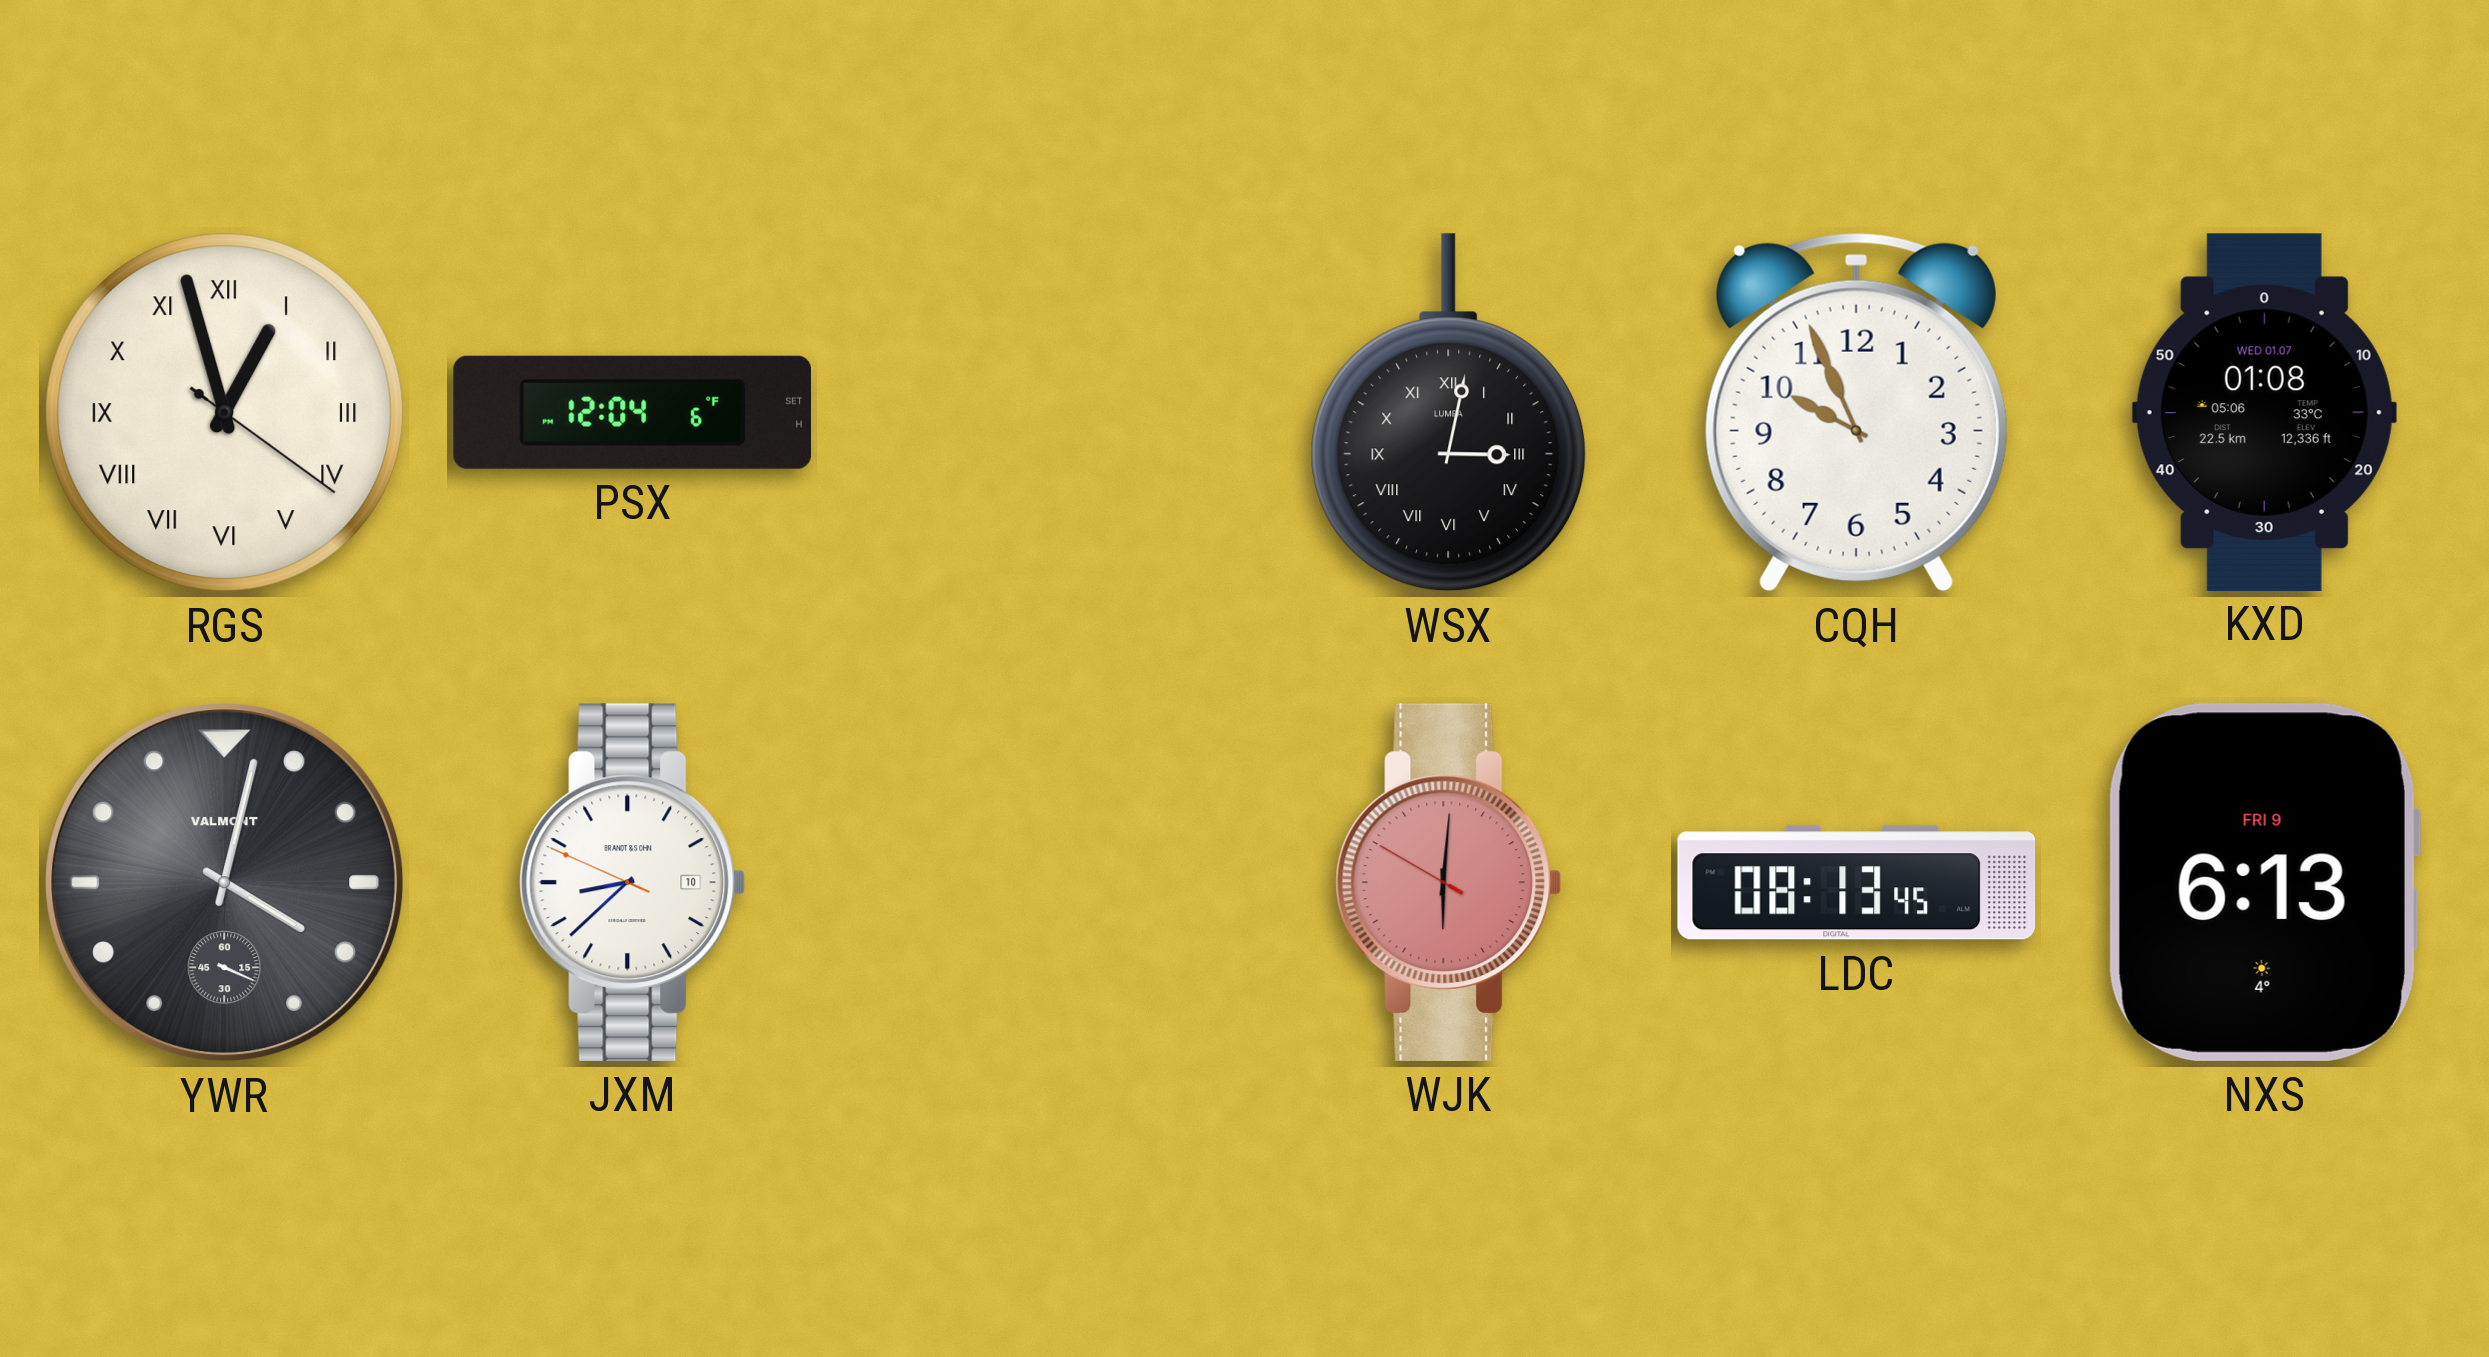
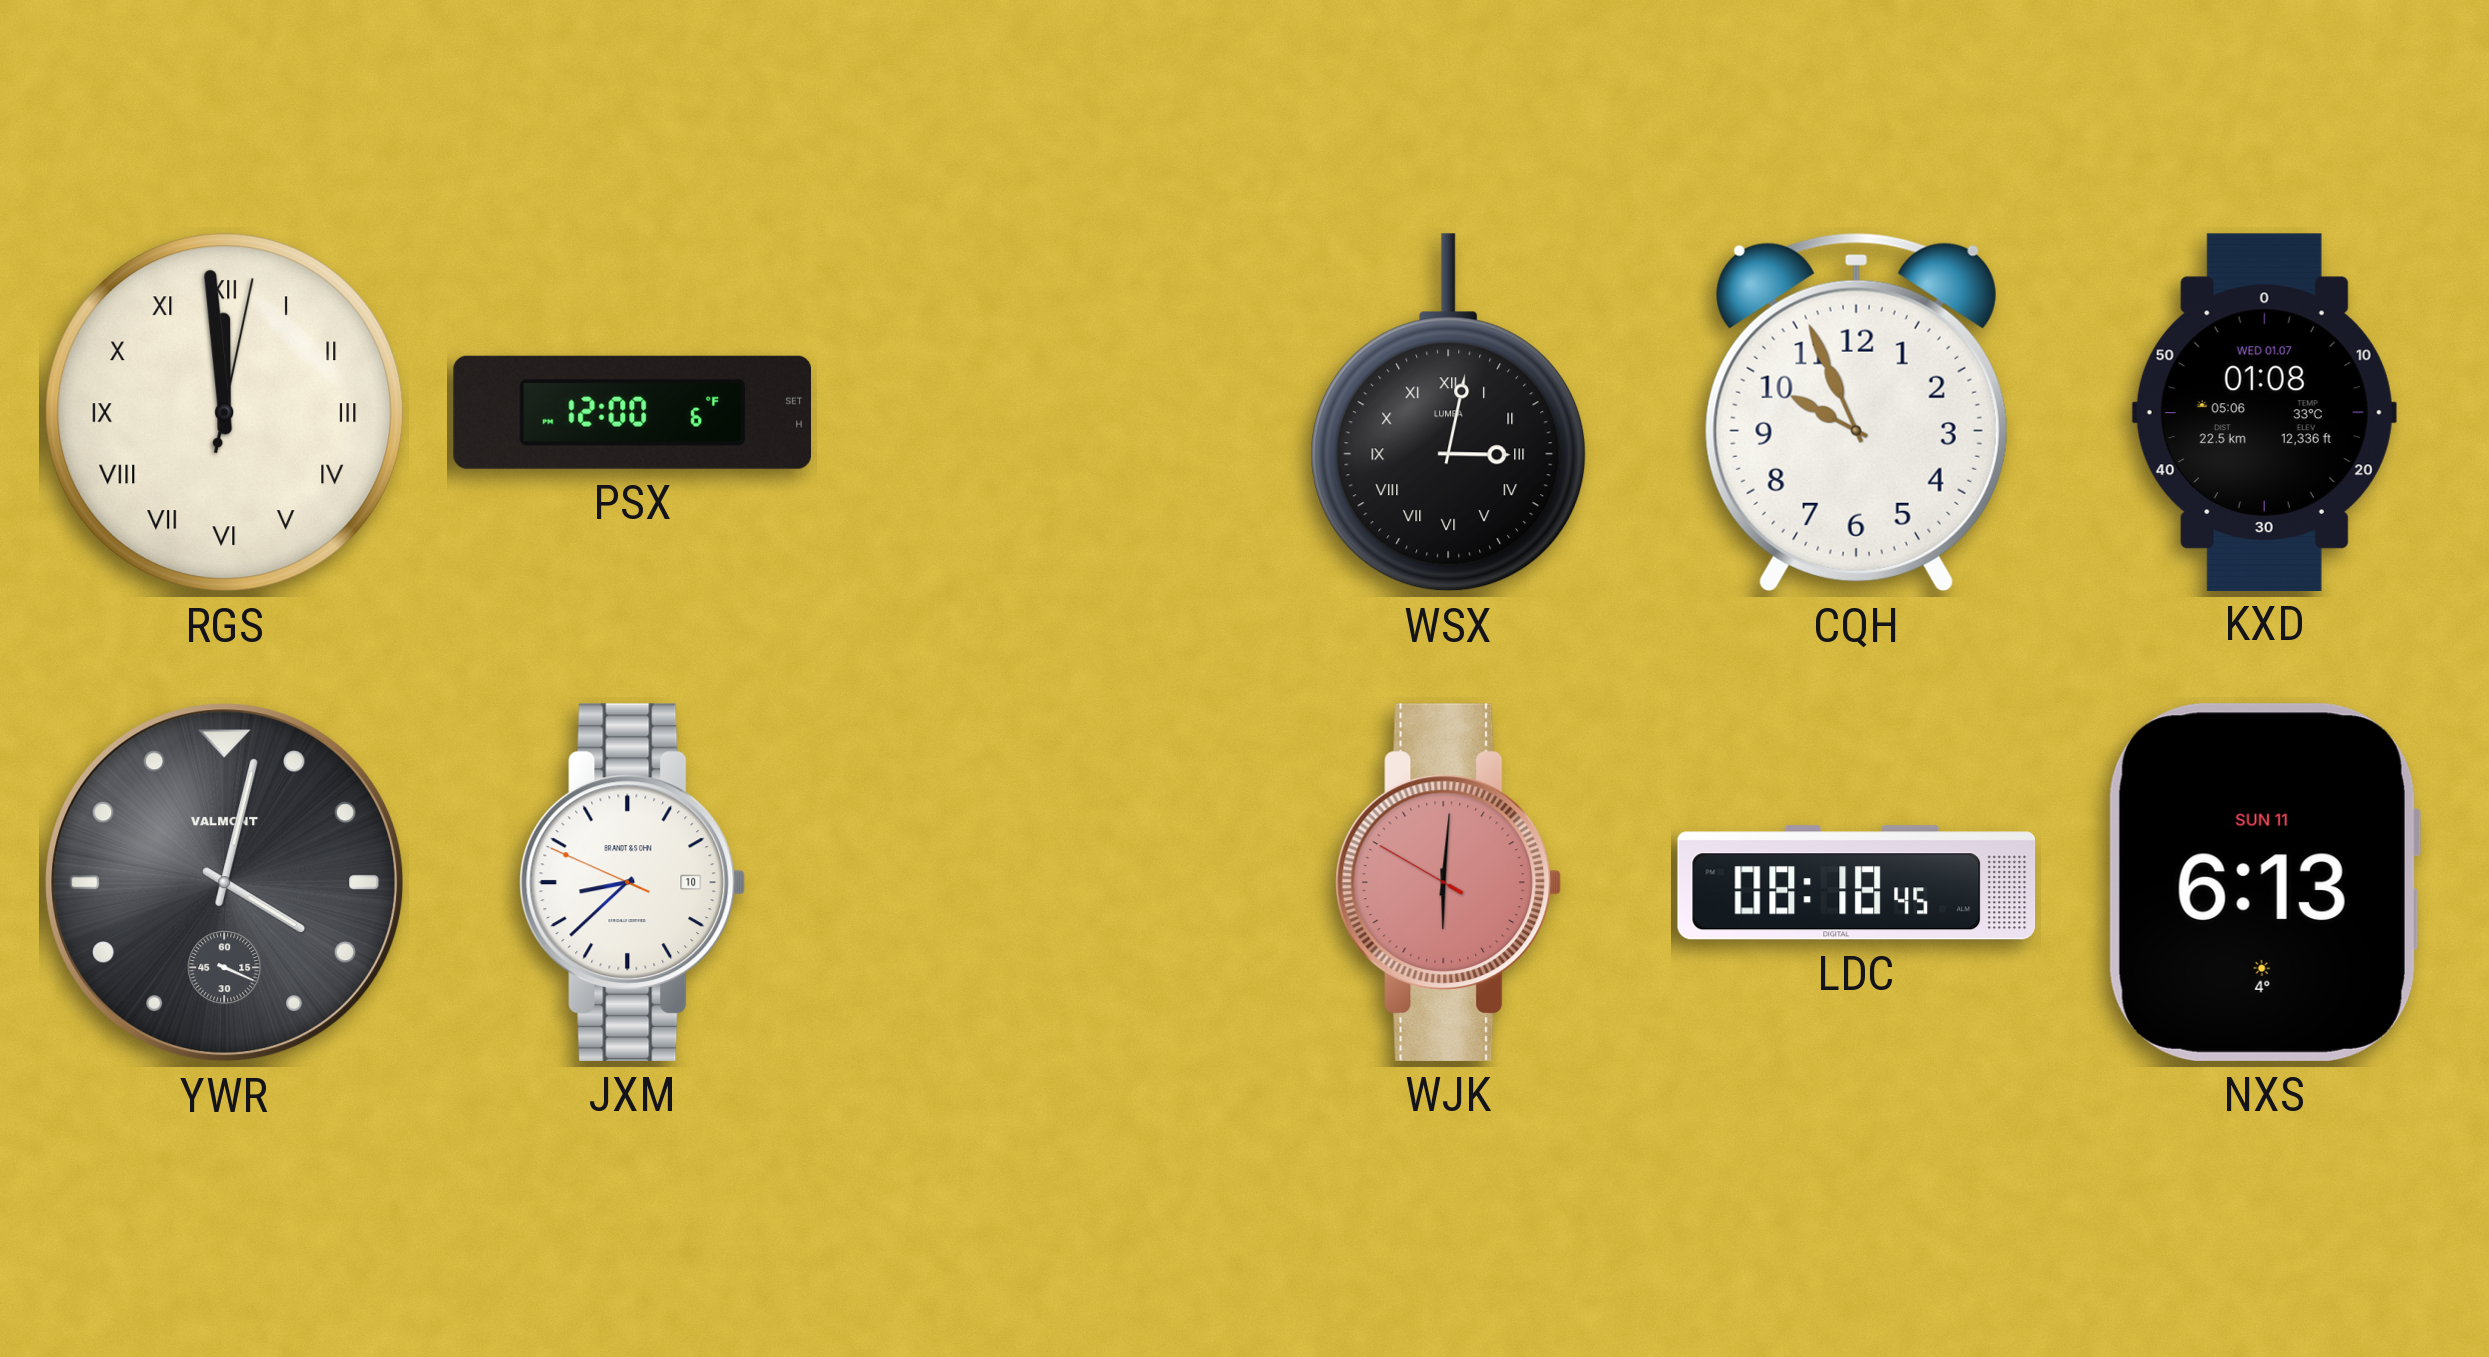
RGS: 12:57 -> 11:59 (225, 413)
PSX: 12:04 -> 12:00 (632, 412)
LDC: 08:13 -> 08:18 (1857, 883)
NXS date: FRI 9 -> SUN 11 (2264, 882)
